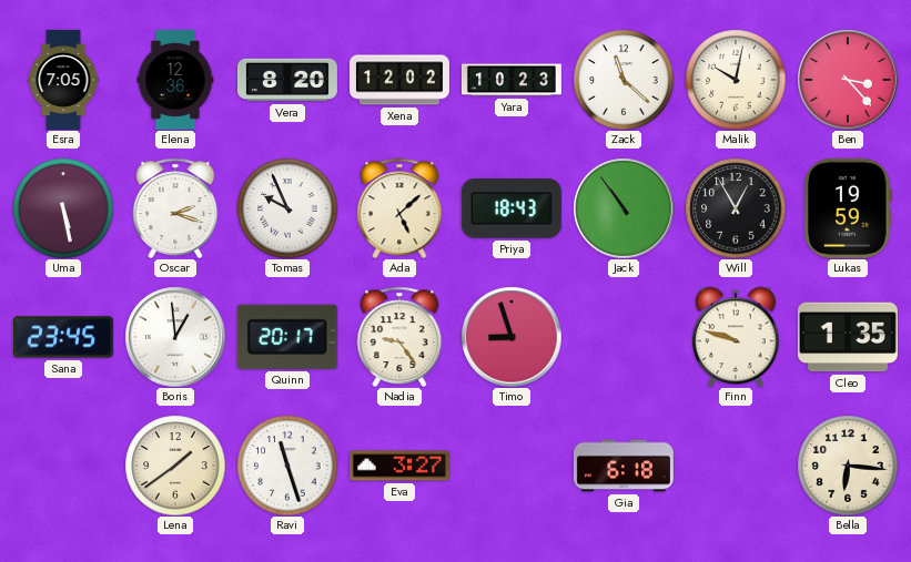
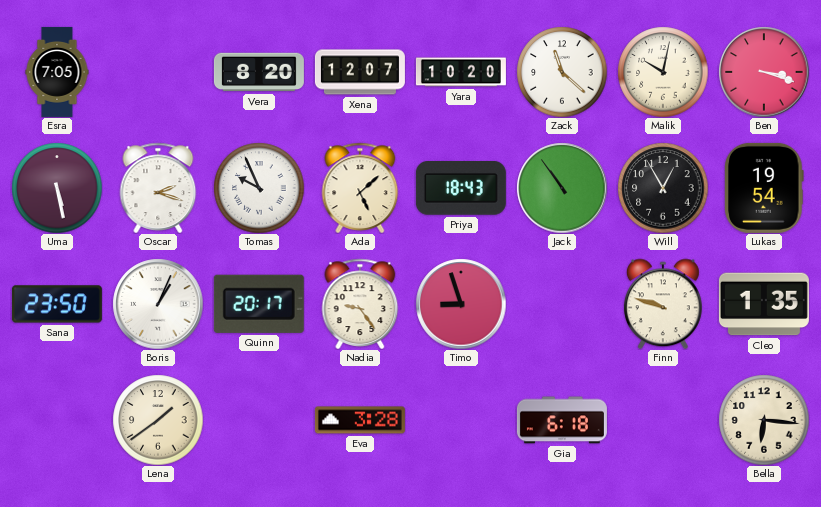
Elena: 12:36 -> none (175, 80)
Xena: 12:02 -> 12:07 (360, 72)
Yara: 10:23 -> 10:20 (461, 72)
Ben: 3:23 -> 3:18 (764, 72)
Lukas: 19:59 -> 19:54 (764, 188)
Sana: 23:45 -> 23:50 (57, 304)
Boris: 12:59 -> 1:04 (158, 304)
Ravi: 11:27 -> none (287, 466)
Eva: 3:27 -> 3:28 (360, 420)
